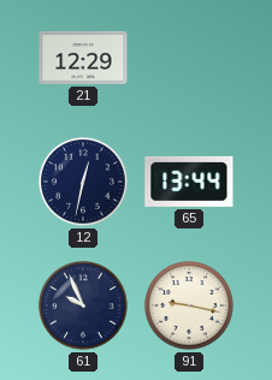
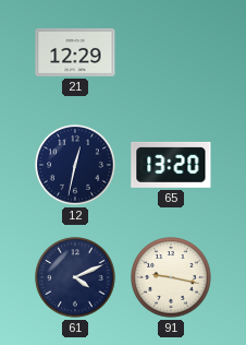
65: 13:44 -> 13:20 (171, 165)
61: 9:56 -> 4:11 (75, 277)
